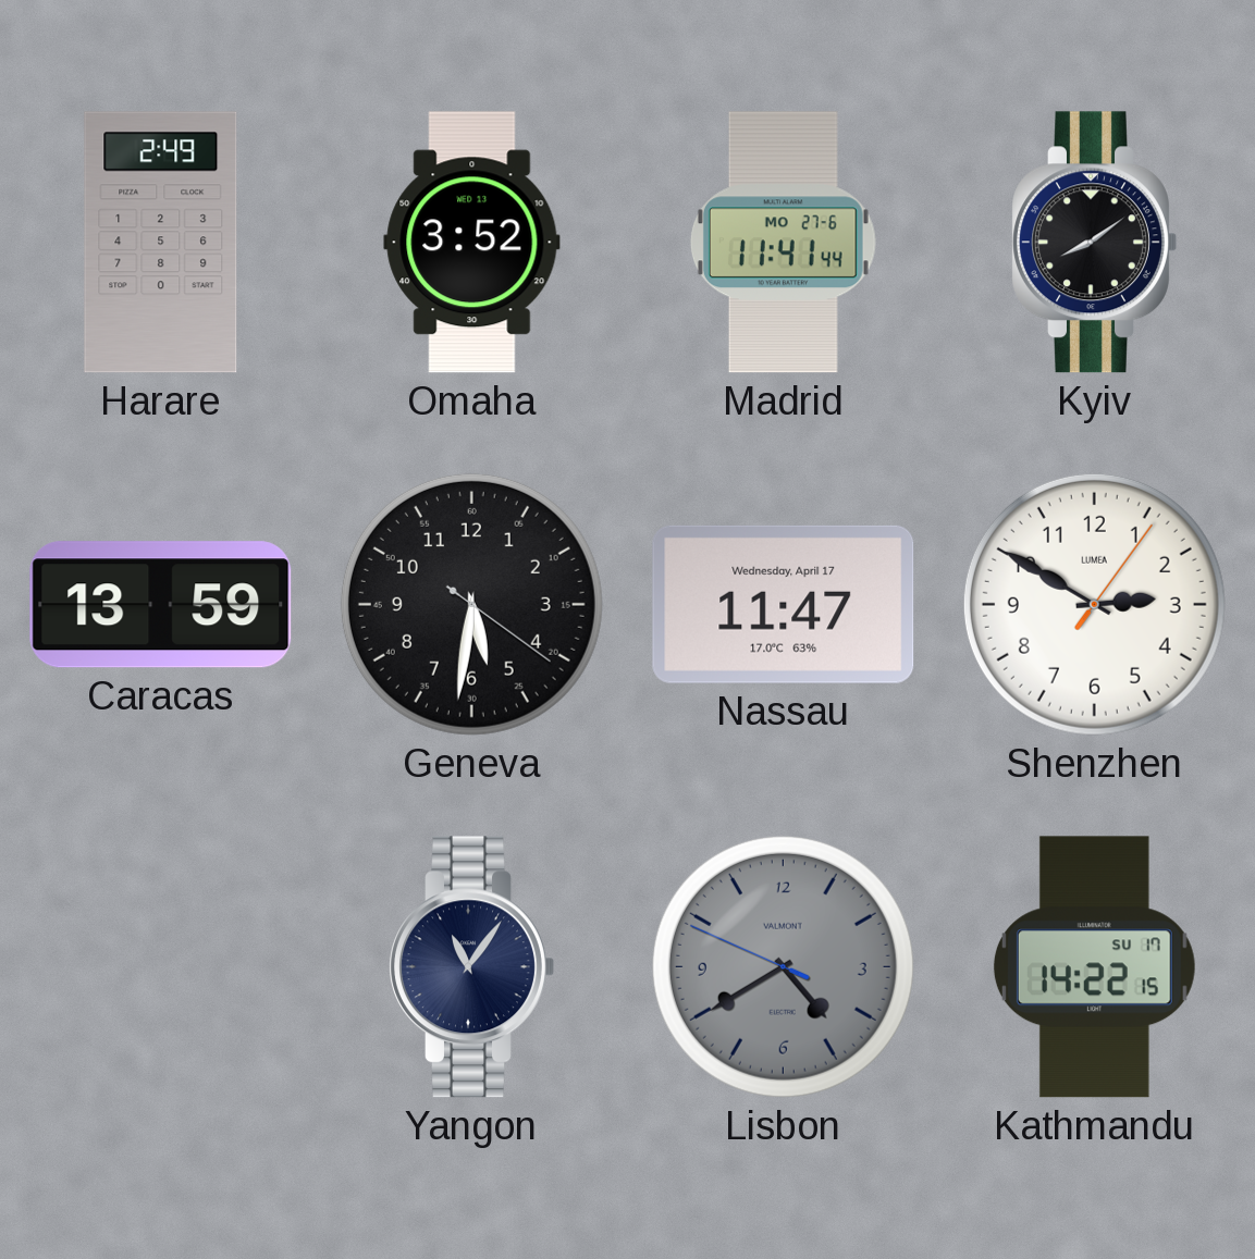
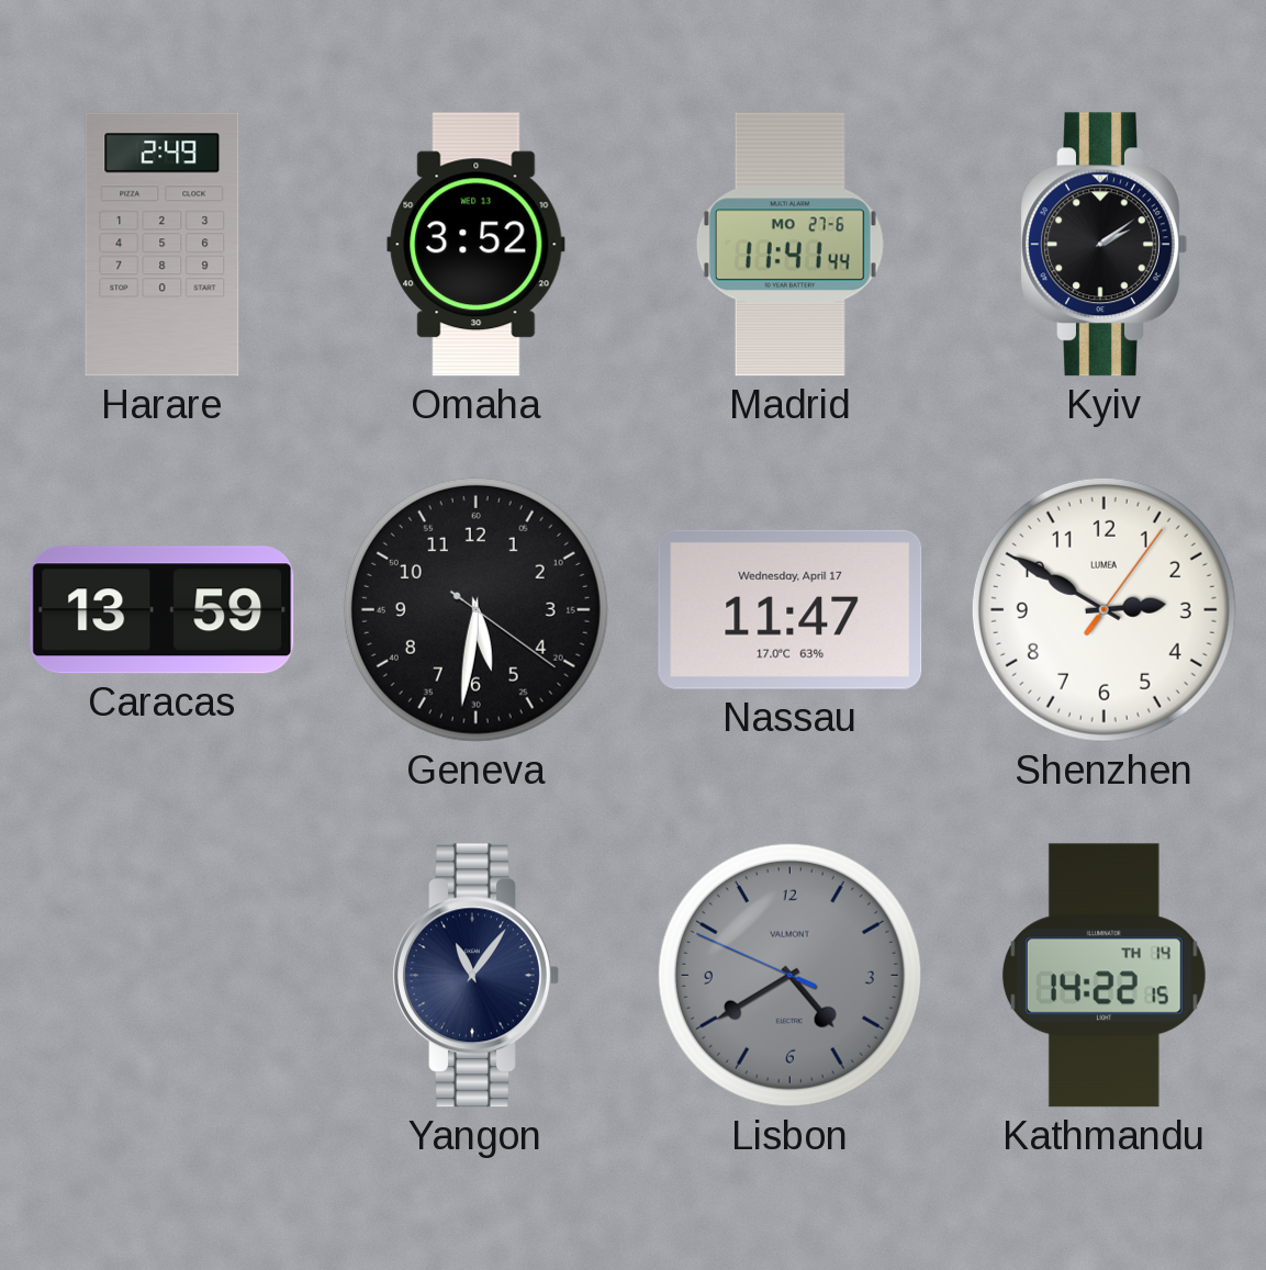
Kyiv: 8:09 -> 2:09 (1103, 245)
Kathmandu date: SU 17 -> TH 14 (1103, 976)
